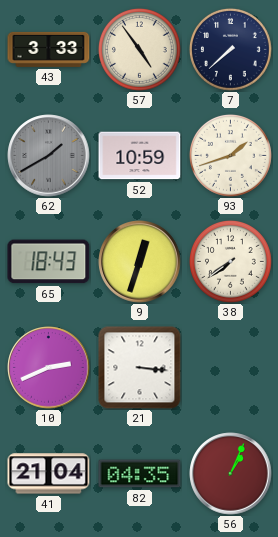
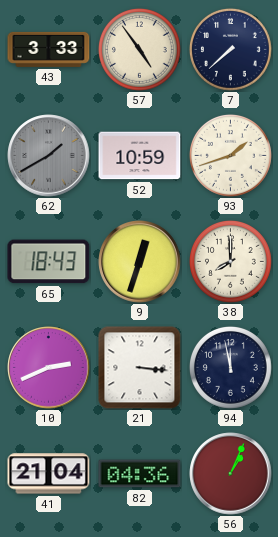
38: 7:39 -> 8:00 (231, 262)
94: none -> 11:58 (231, 368)
82: 04:35 -> 04:36 (140, 474)
